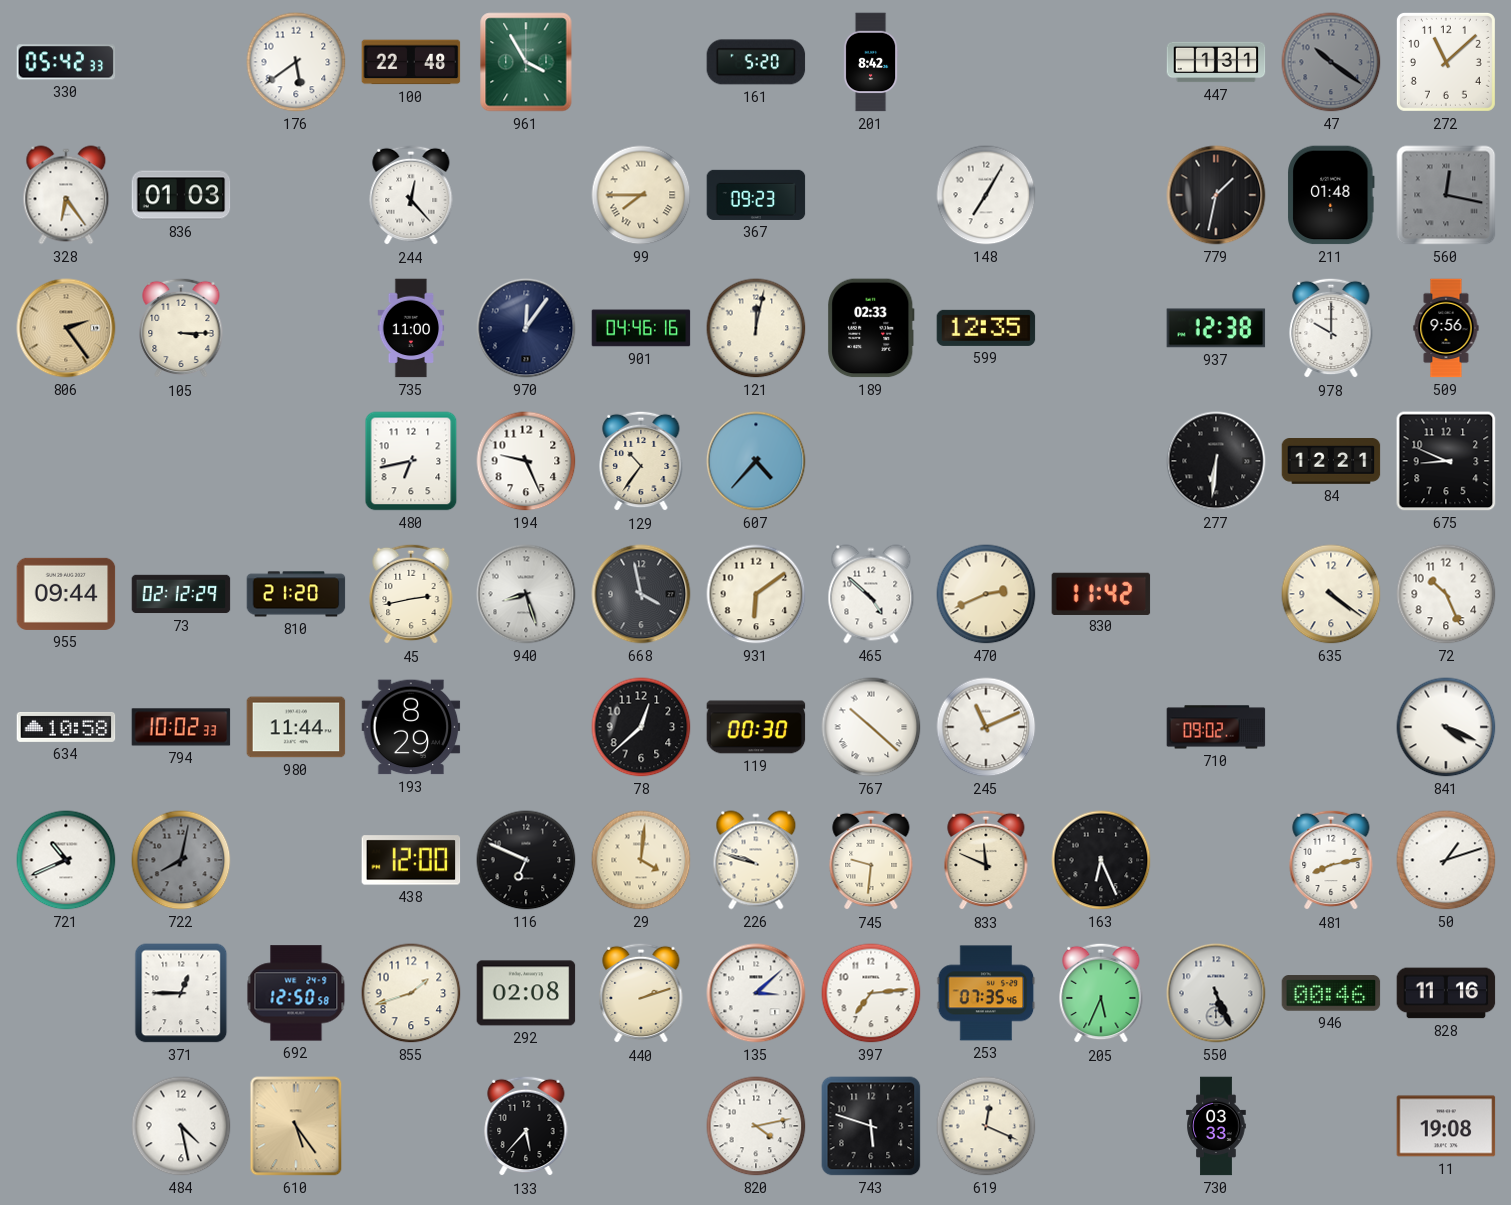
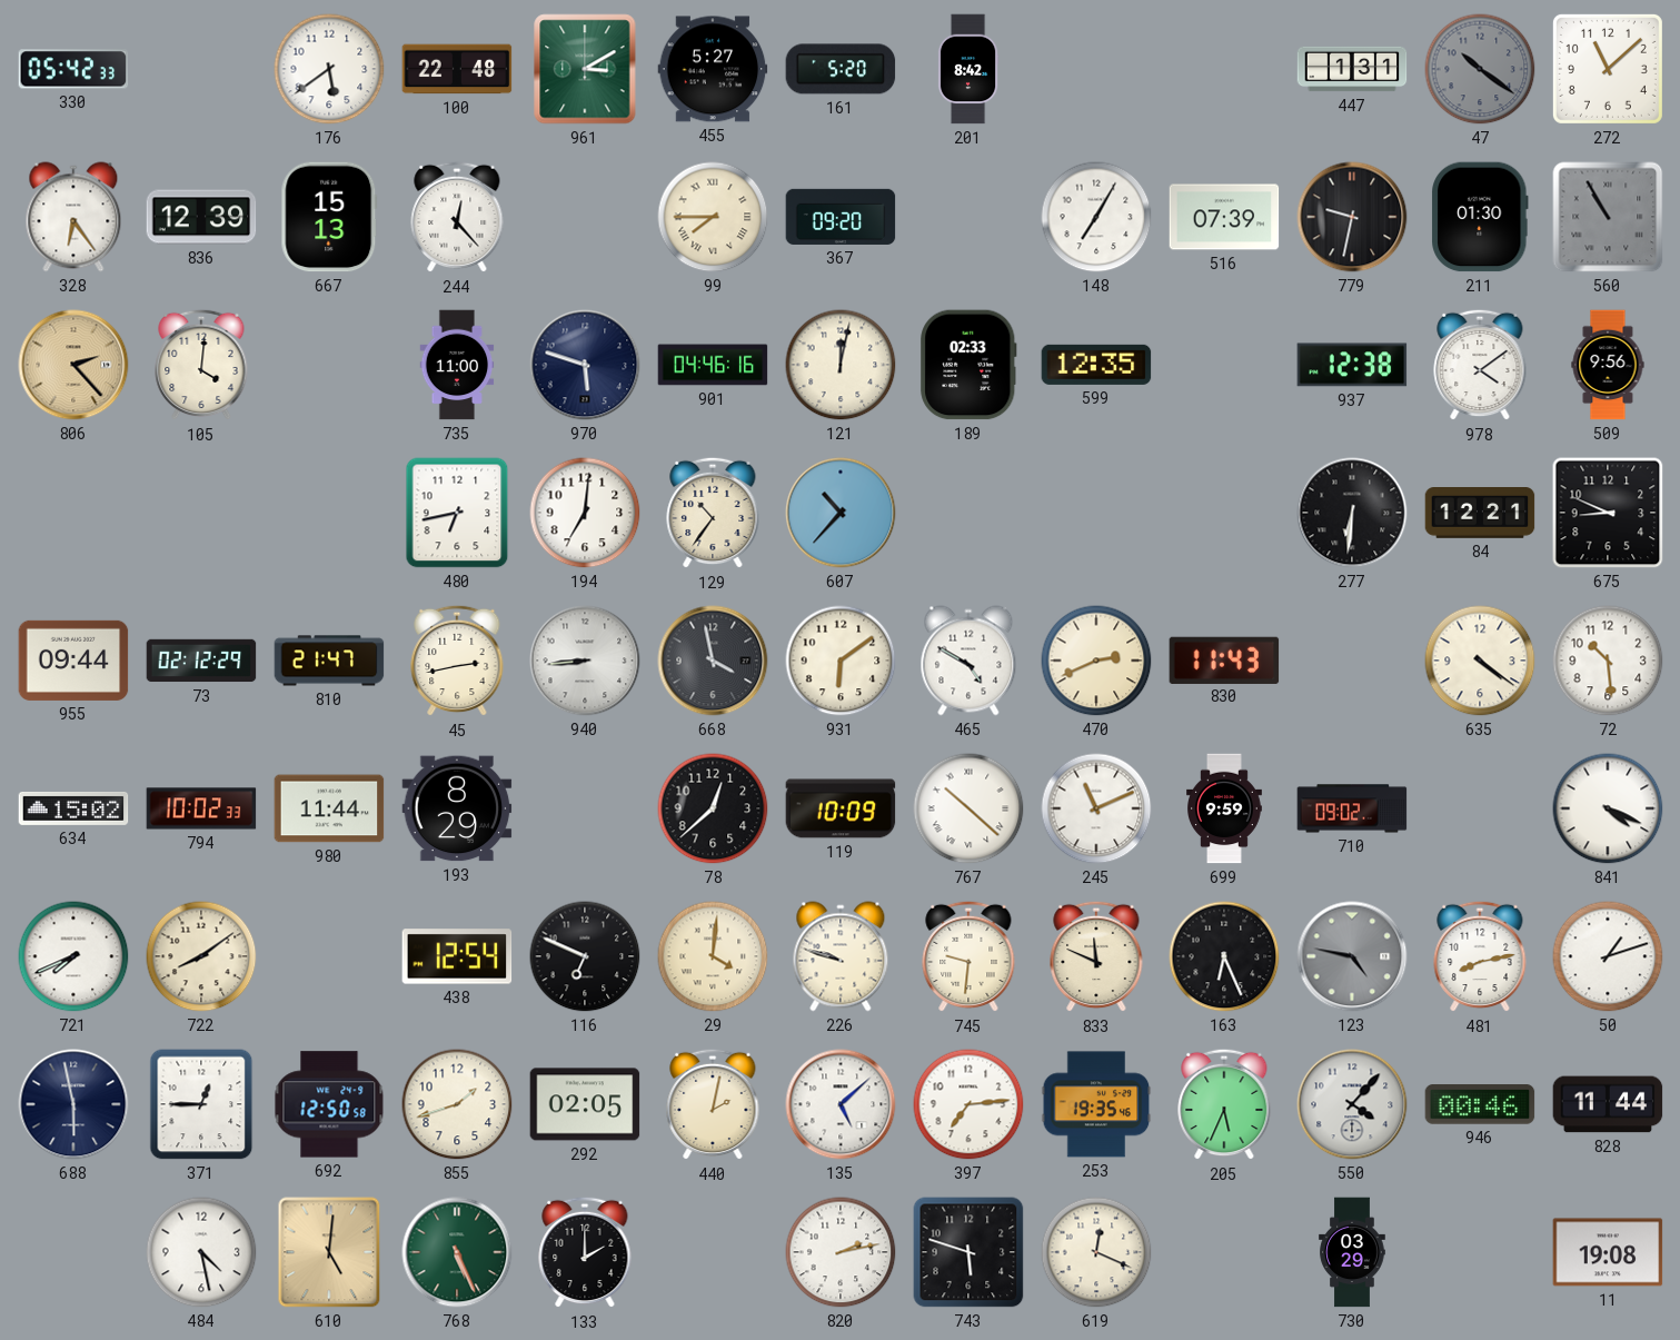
961: 3:55 -> 3:10 (585, 69)
455: none -> 5:27 (713, 69)
836: 01:03 -> 12:39 (201, 217)
667: none -> 15:13 (329, 217)
367: 09:23 -> 09:20 (841, 217)
516: none -> 07:39 (1224, 217)
779: 1:32 -> 9:32 (1352, 217)
211: 01:48 -> 01:30 (1480, 217)
560: 12:17 -> 10:55 (1608, 217)
806: 2:24 -> 2:23 (73, 365)
105: 3:15 -> 4:01 (201, 365)
970: 12:06 -> 5:48 (585, 365)
978: 10:00 -> 4:09 (1480, 365)
194: 9:26 -> 7:01 (585, 513)
607: 4:37 -> 10:37 (841, 513)
810: 21:20 -> 21:47 (329, 661)
940: 8:27 -> 8:44 (585, 661)
465: 4:52 -> 4:50 (968, 661)
830: 11:42 -> 11:43 (1224, 659)
72: 10:26 -> 10:29 (1608, 661)
634: 10:58 -> 15:02 (73, 808)
119: 00:30 -> 10:09 (841, 808)
699: none -> 9:59 (1225, 808)
721: 10:41 -> 7:41 (73, 956)
722: 8:02 -> 8:09 (201, 956)
722 dial: grey -> cream (201, 956)
438: 12:00 -> 12:54 (457, 956)
123: none -> 4:47 (1352, 956)
688: none -> 5:58 (73, 1104)
292: 02:08 -> 02:05 (585, 1104)
440: 2:12 -> 2:02 (713, 1104)
135: 3:08 -> 5:08 (841, 1104)
253: 07:35 -> 19:35 (1096, 1104)
550: 5:26 -> 4:07 (1352, 1104)
828: 11:16 -> 11:44 (1608, 1104)
610: 5:24 -> 5:01 (329, 1252)
768: none -> 5:26 (457, 1252)
133: 5:37 -> 2:00 (585, 1252)
820: 4:13 -> 2:13 (841, 1252)
730: 03:33 -> 03:29 (1352, 1252)
